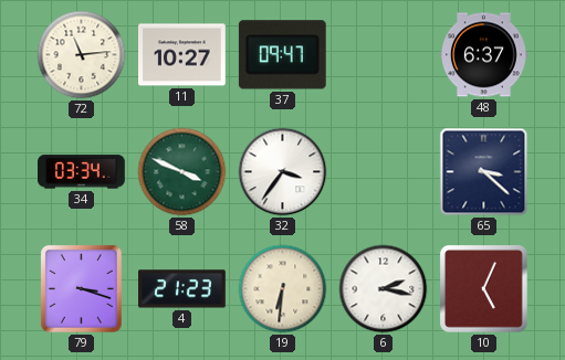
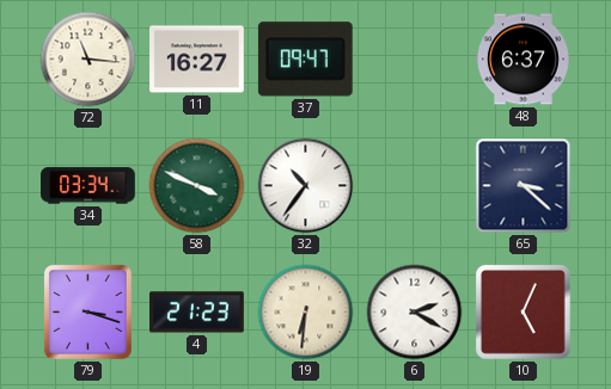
72: 11:14 -> 11:16 (88, 60)
11: 10:27 -> 16:27 (197, 60)
32: 3:36 -> 10:36 (306, 186)
6: 2:17 -> 2:20 (415, 313)
